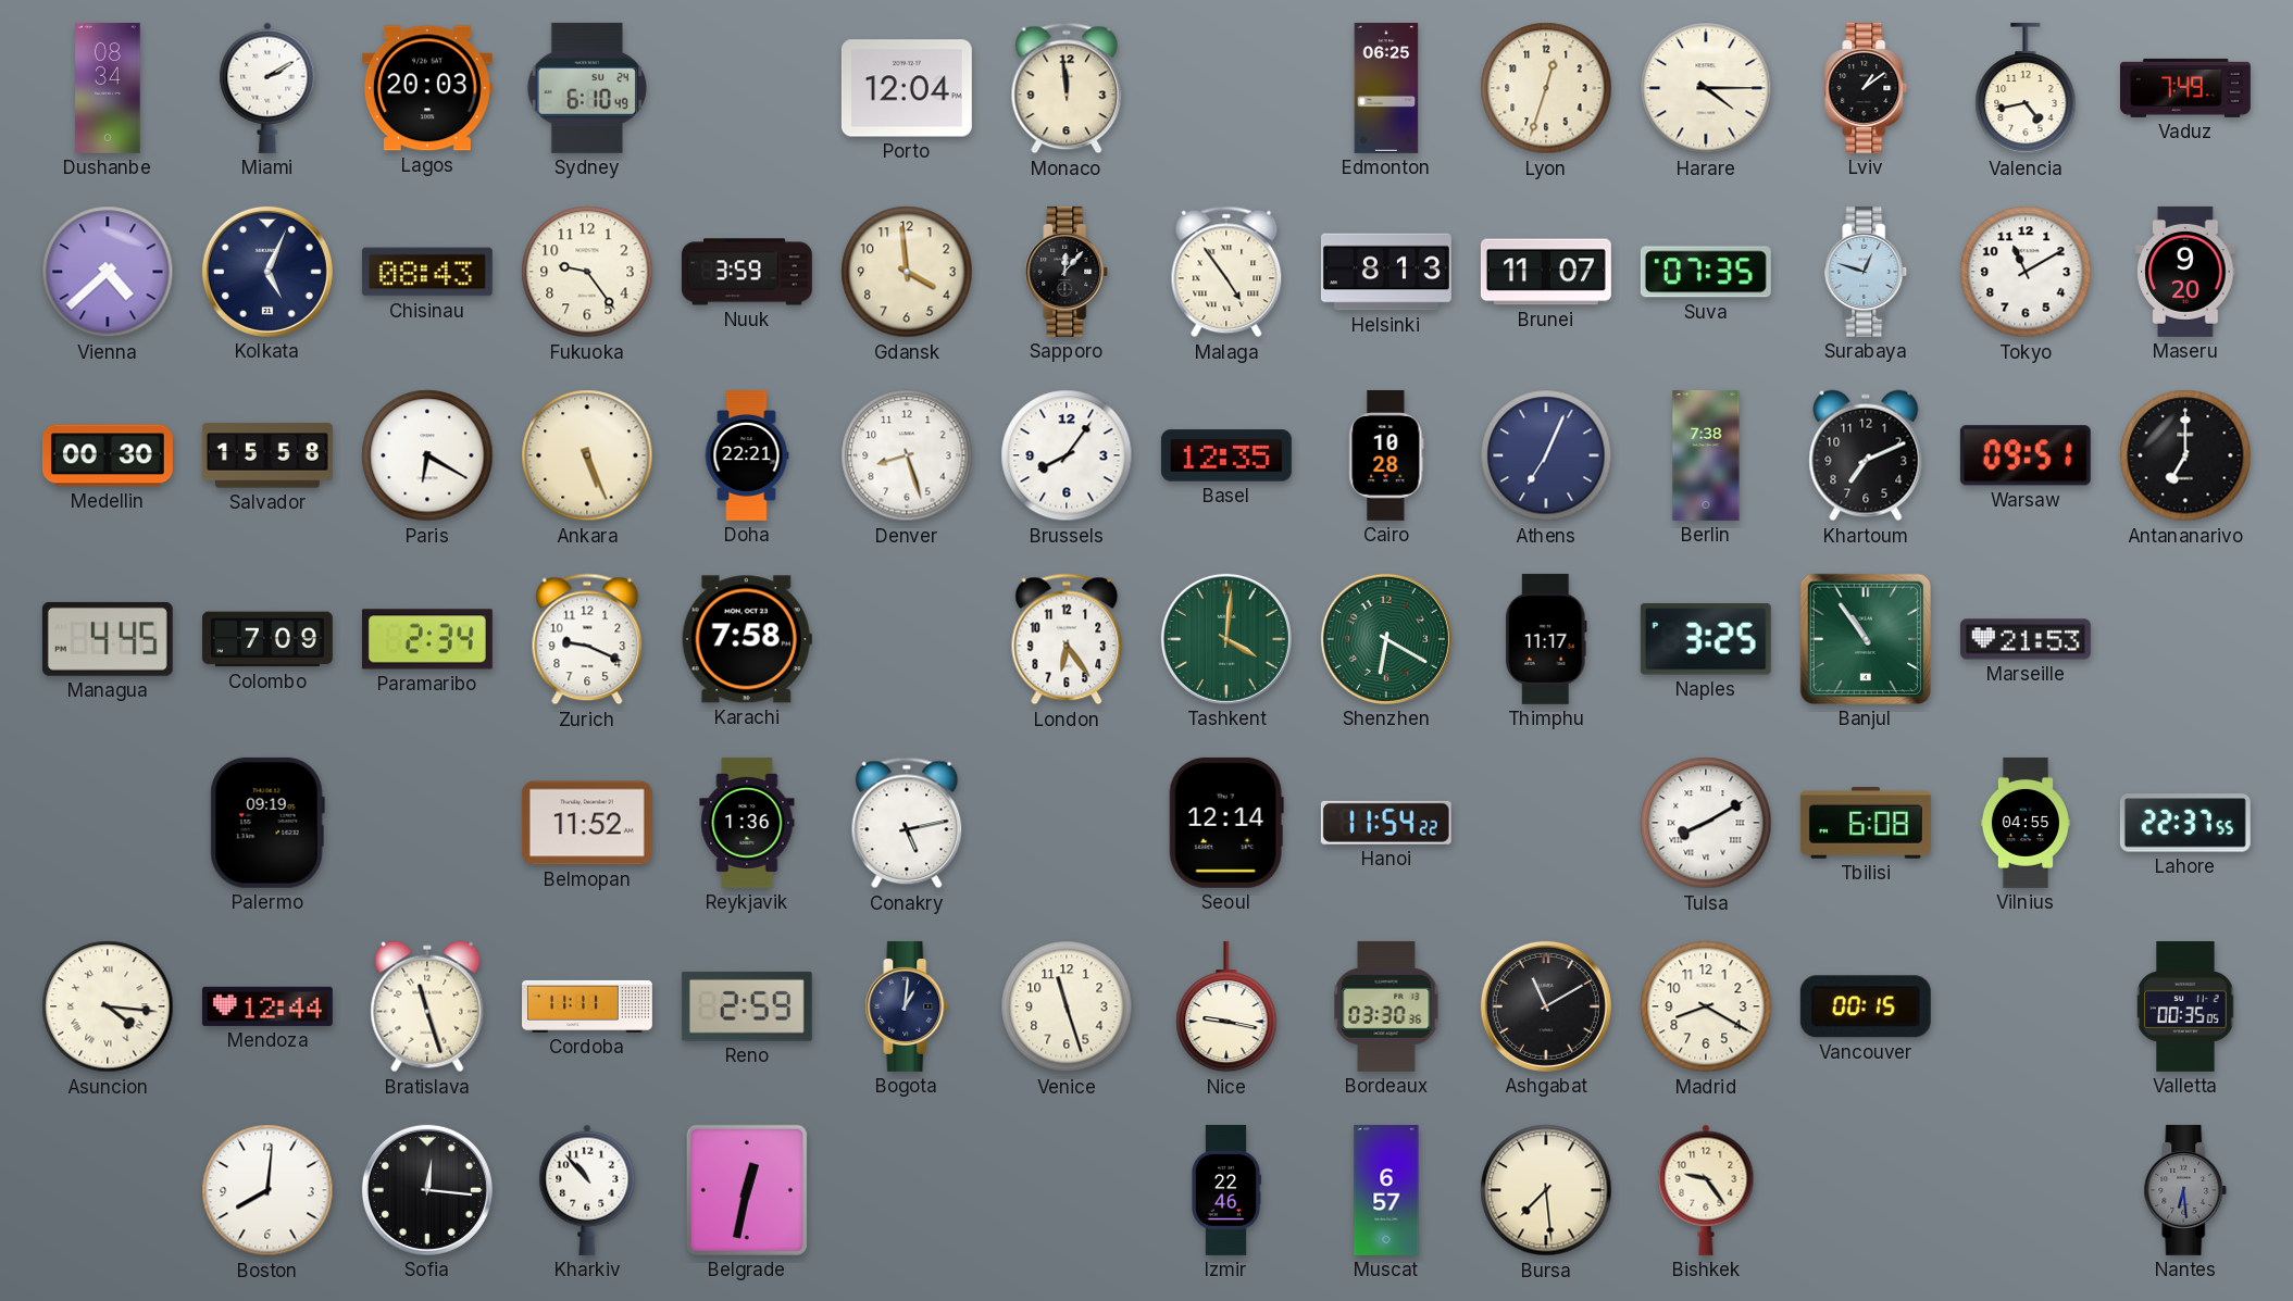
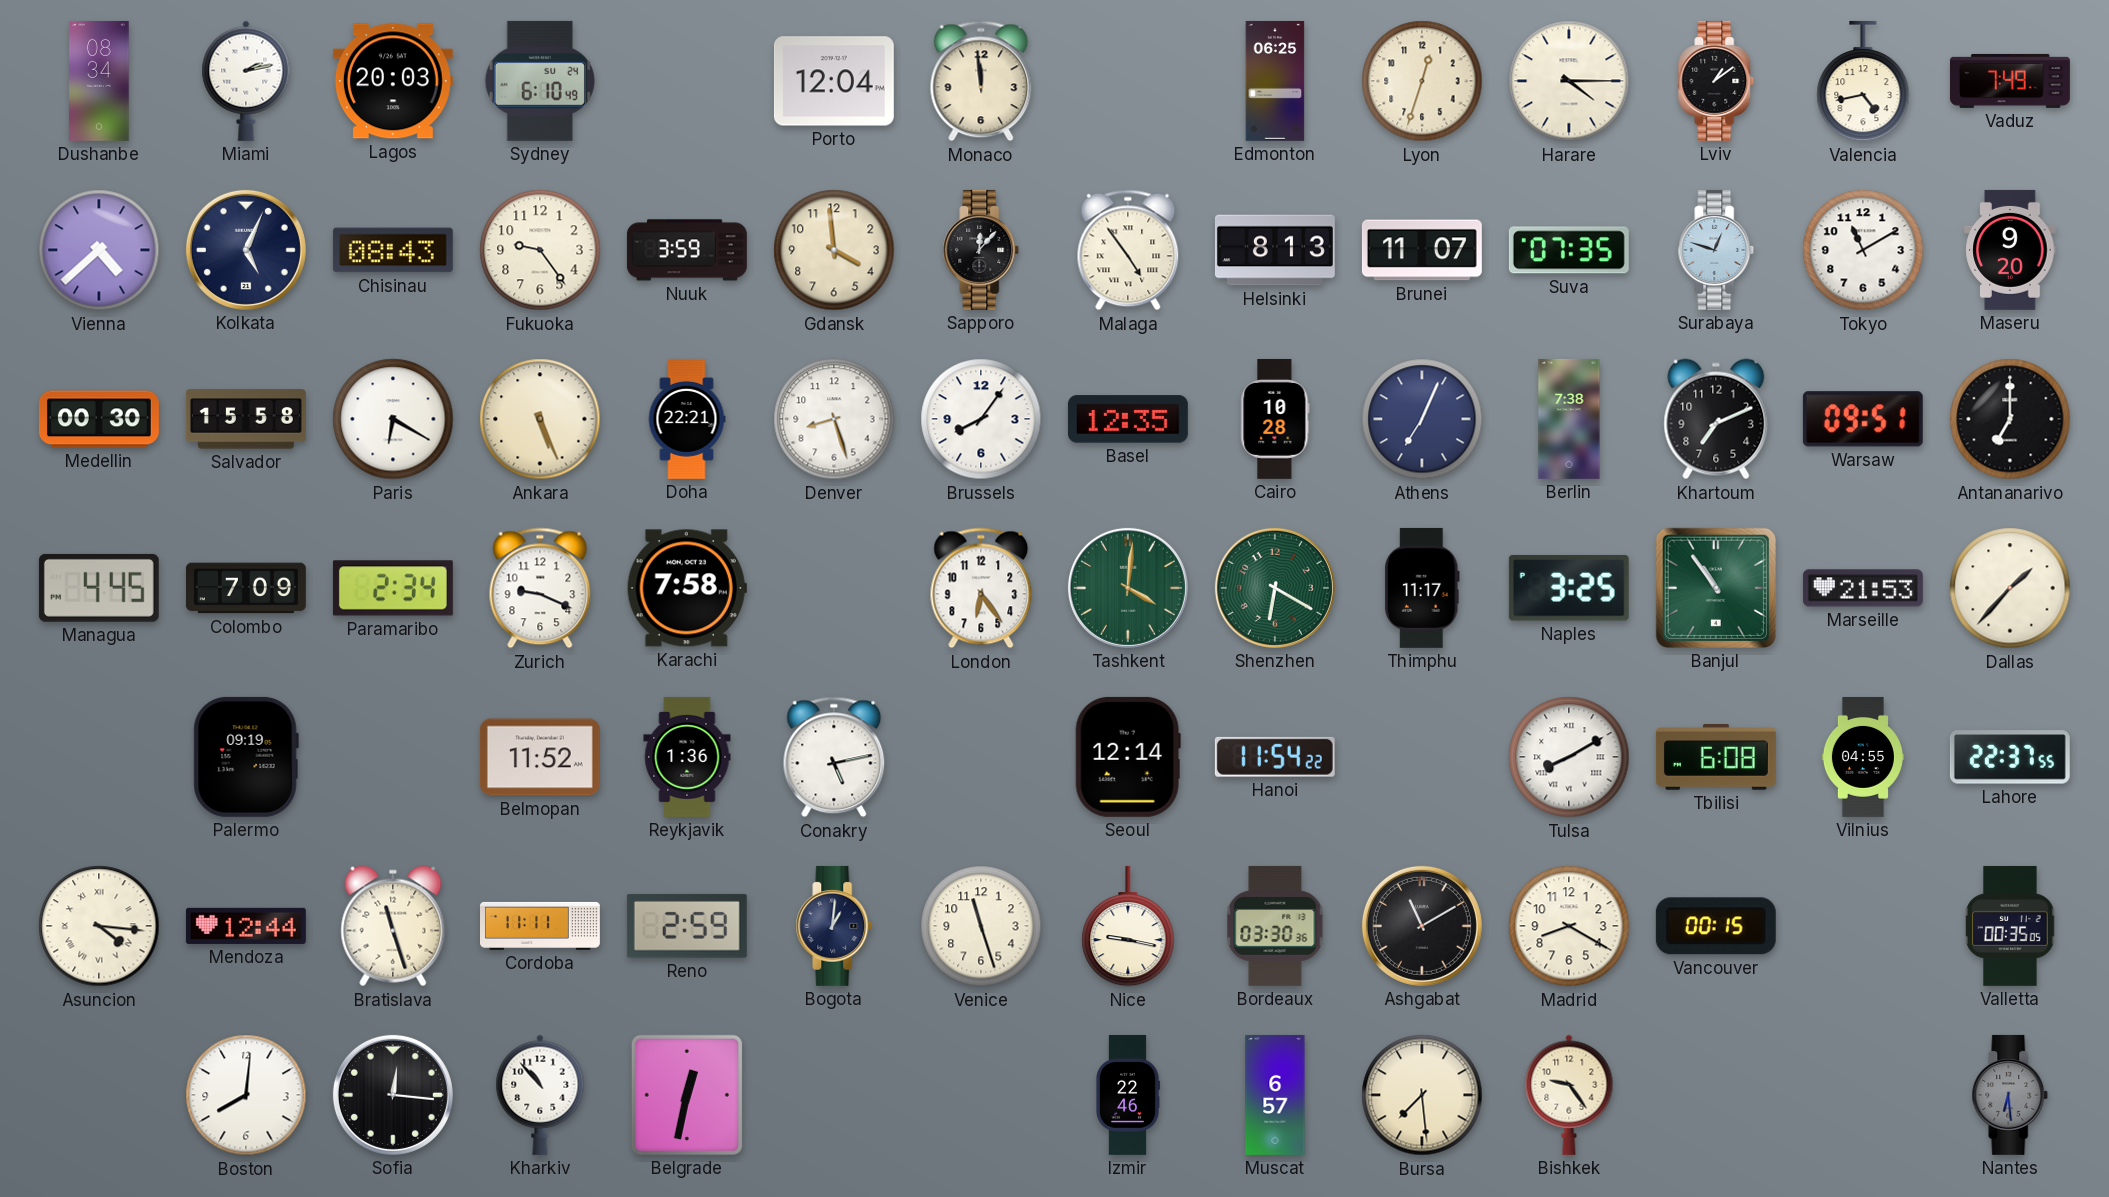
Miami: 2:10 -> 2:13 (246, 81)
Dallas: none -> 1:37 (2010, 588)
